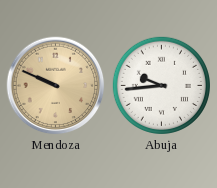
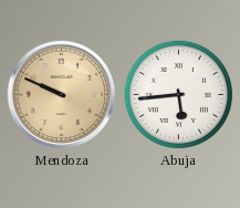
Abuja: 9:44 -> 5:44 (178, 94)
